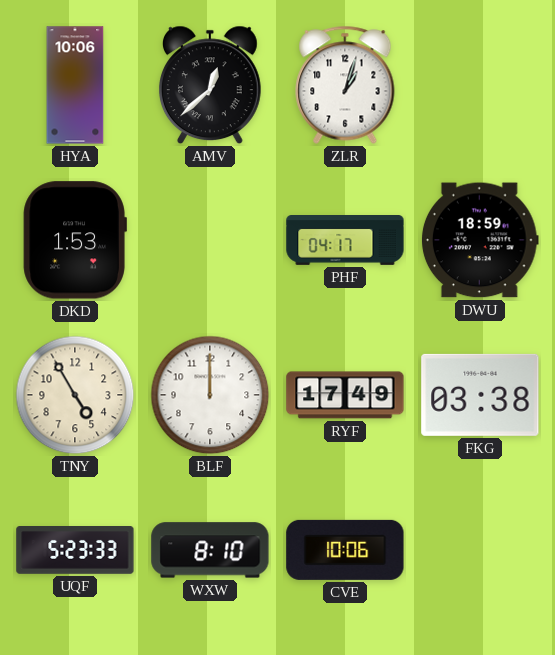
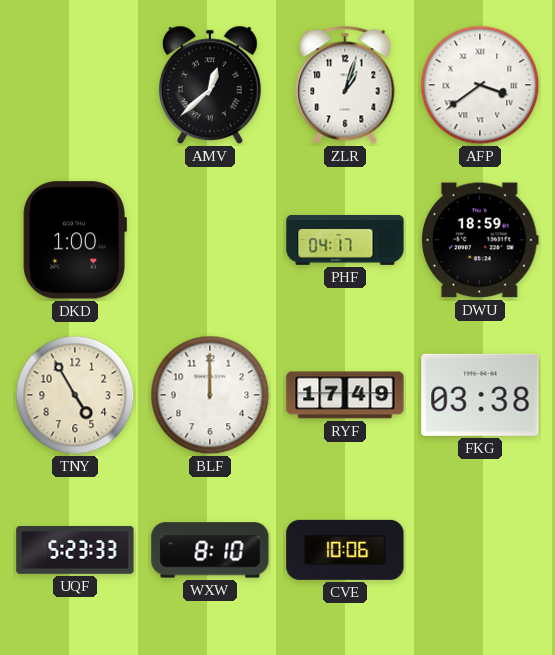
HYA: 10:06 -> none (75, 85)
AFP: none -> 3:39 (480, 85)
DKD: 1:53 -> 1:00 (75, 240)
